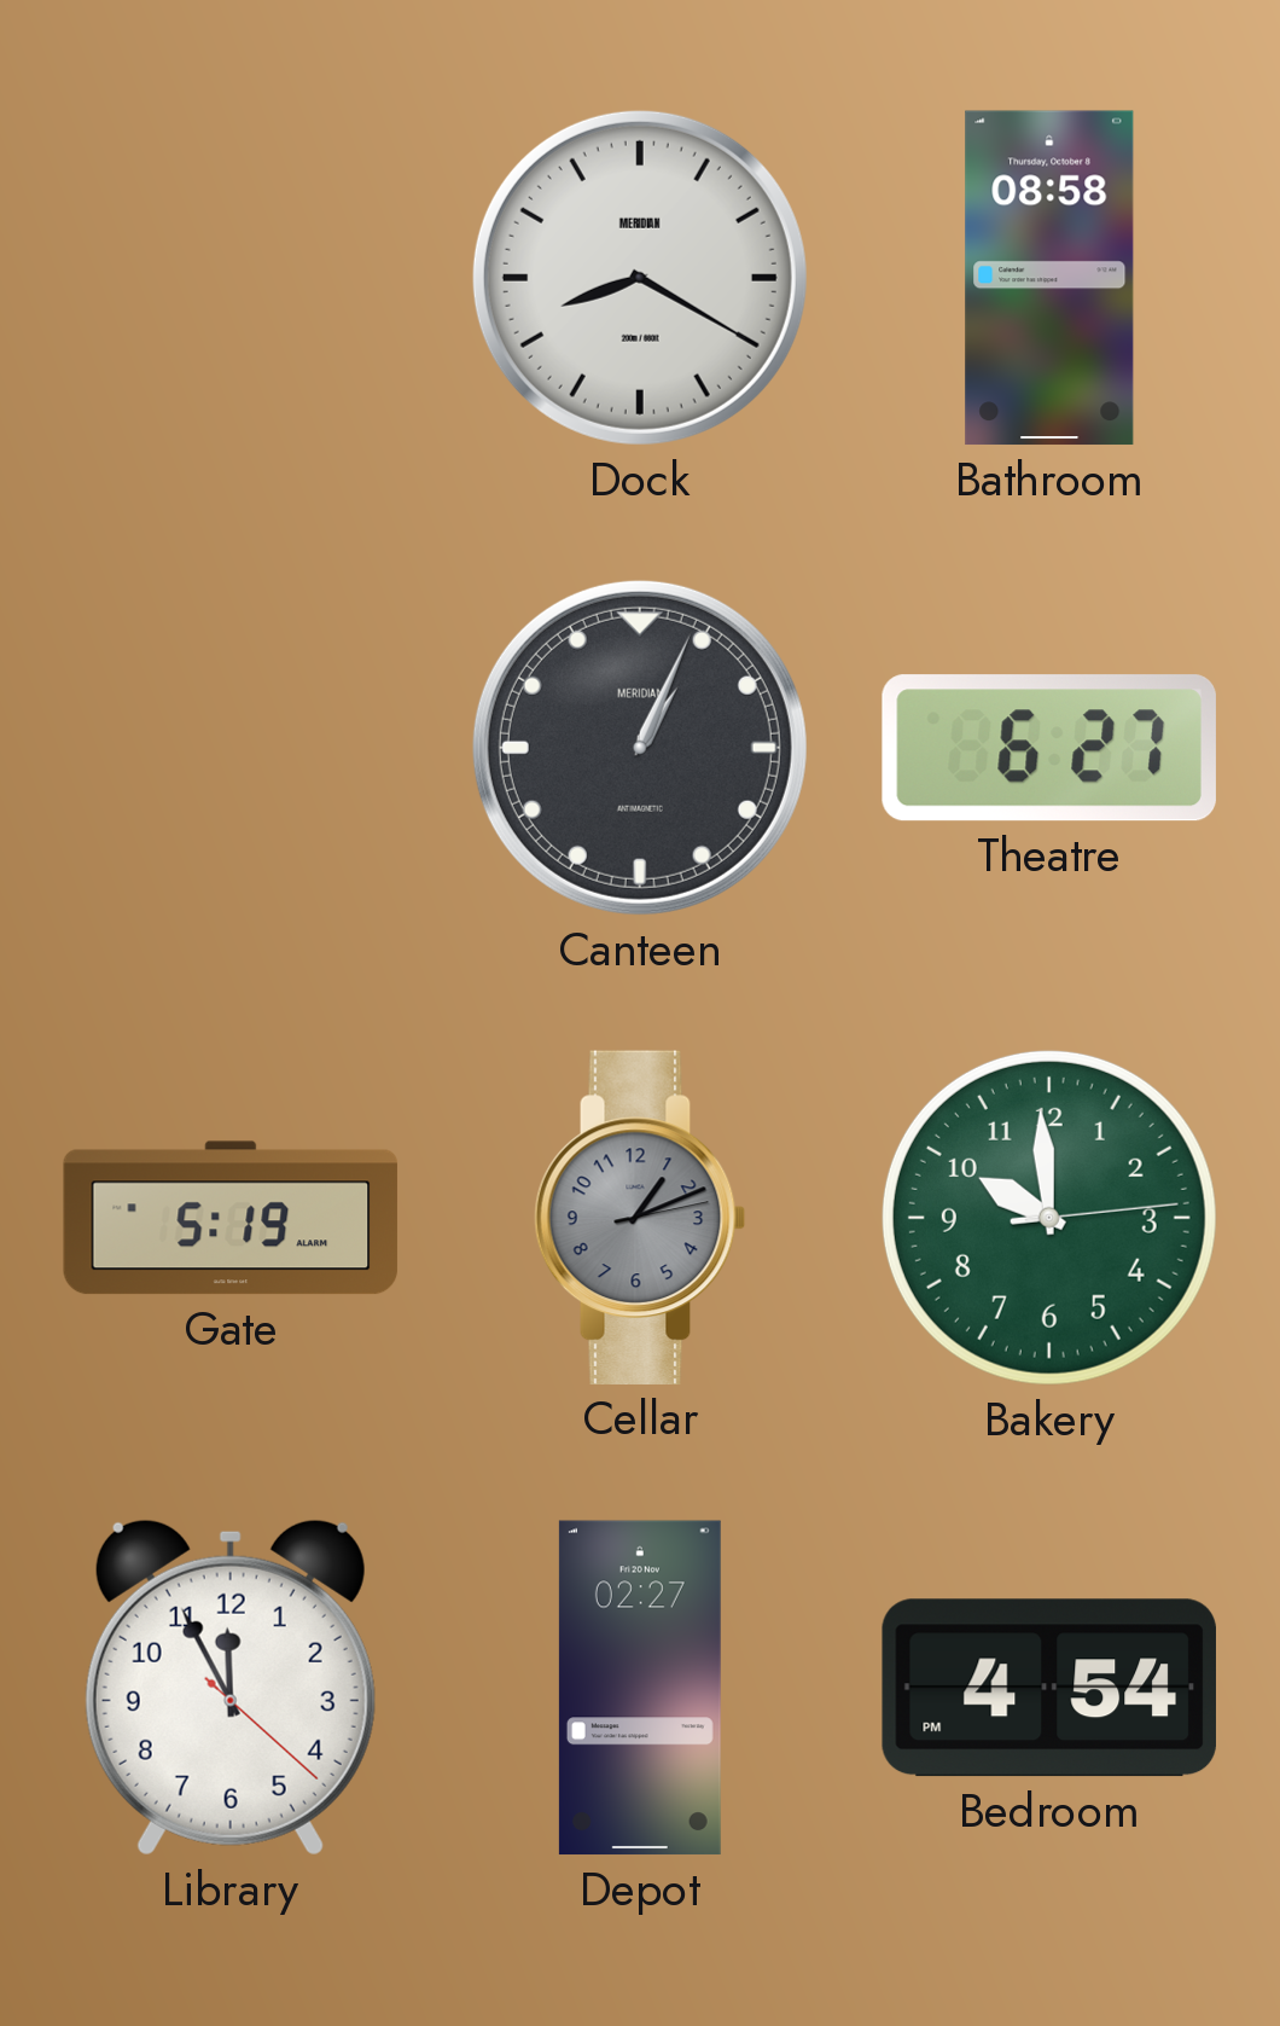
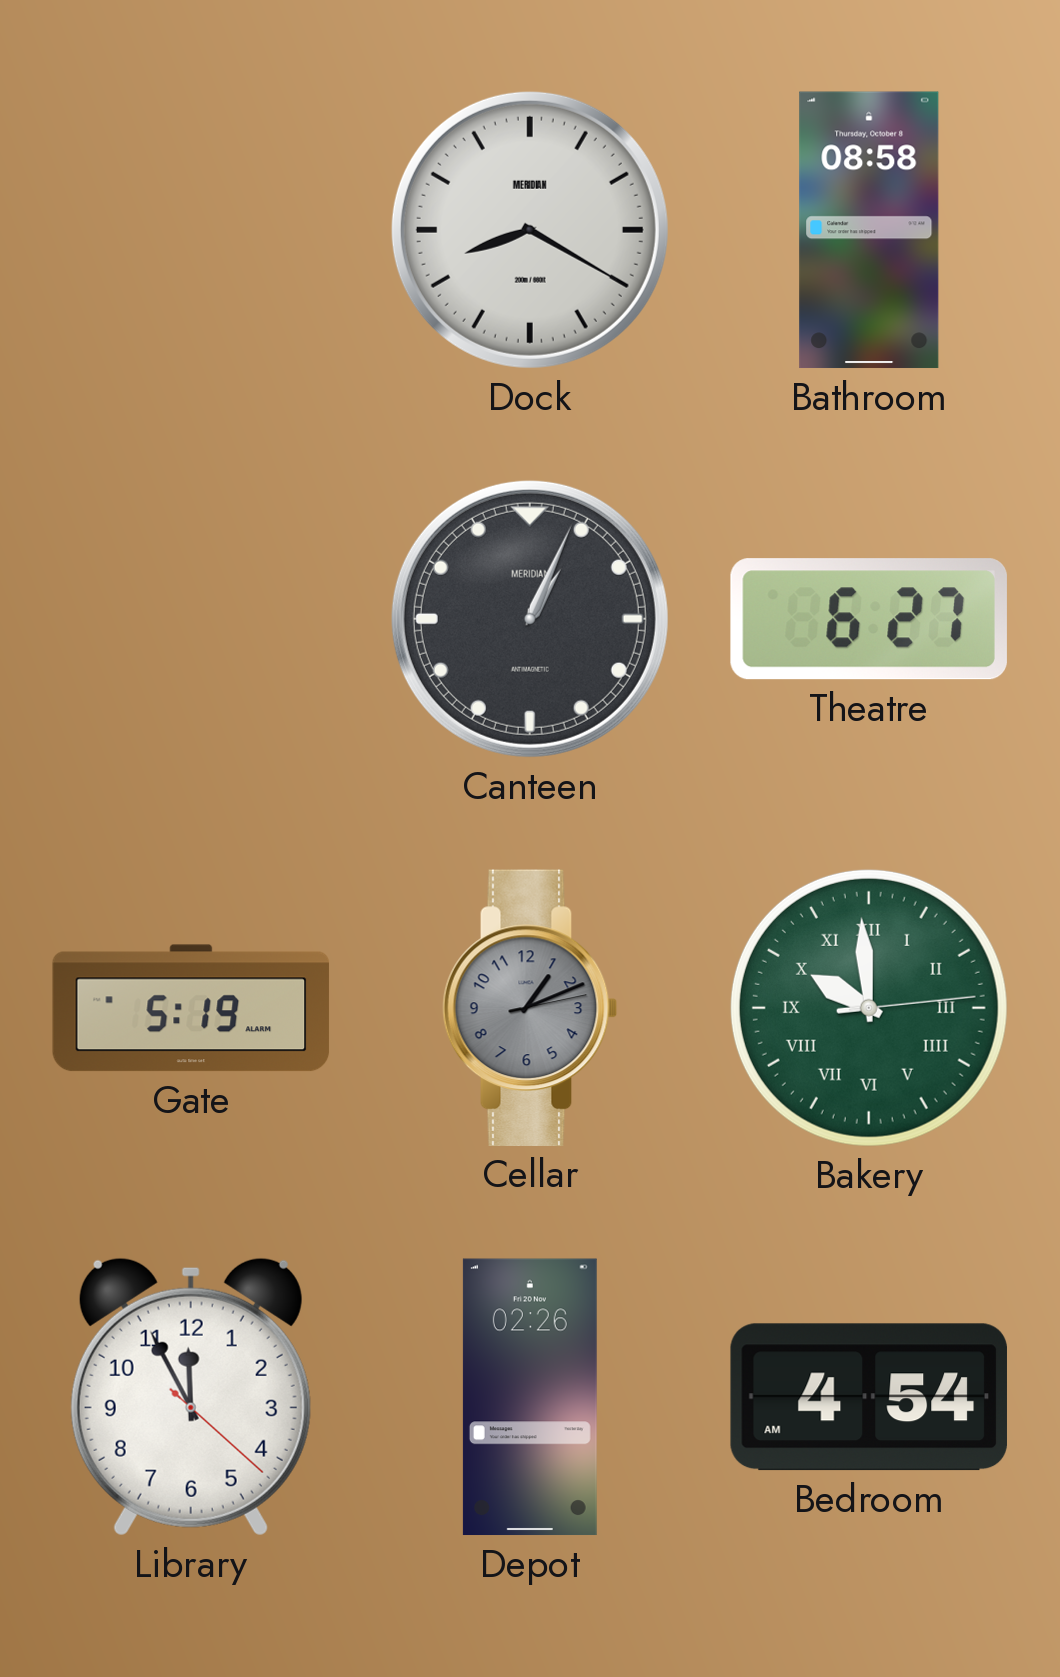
Bakery numerals: Arabic -> Roman (869, 1008)
Depot: 02:27 -> 02:26 (530, 1397)
Bedroom: 4:54 PM -> 4:54 AM (869, 1397)
